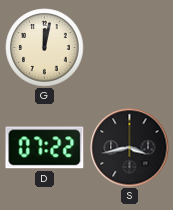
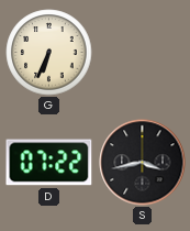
G: 12:02 -> 6:34 (49, 53)
